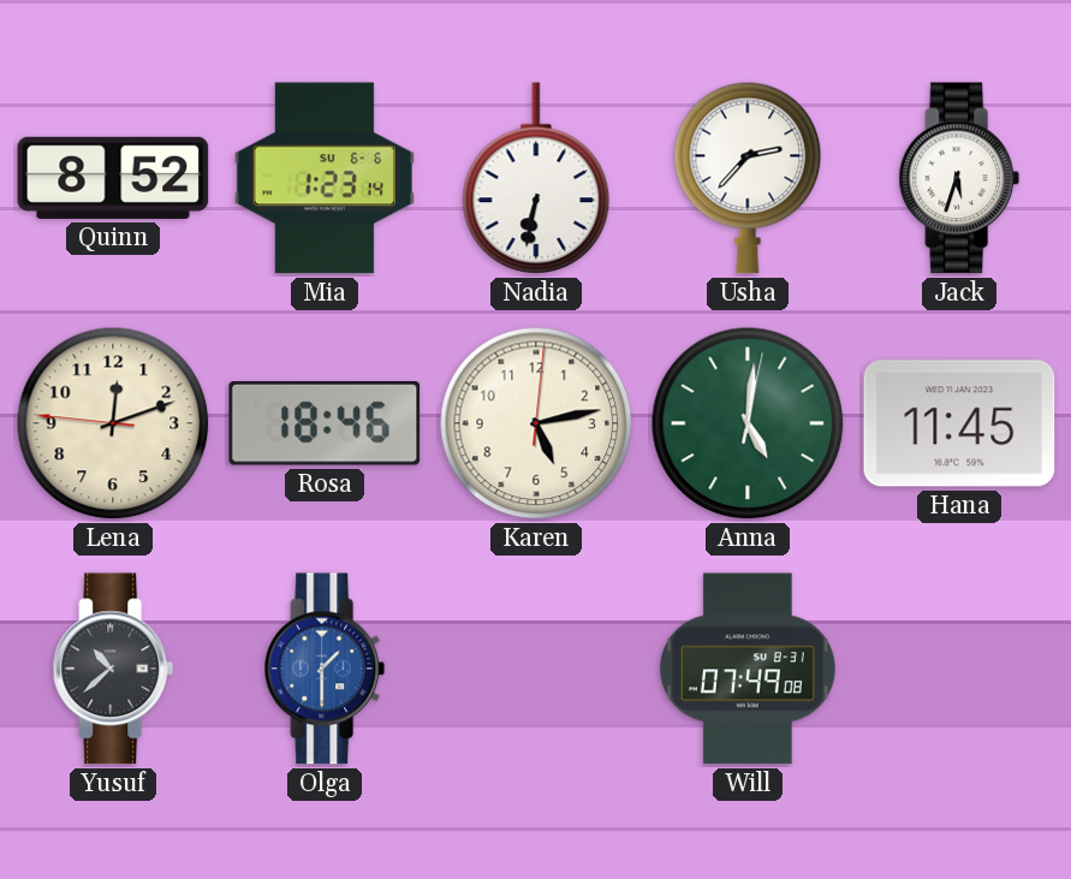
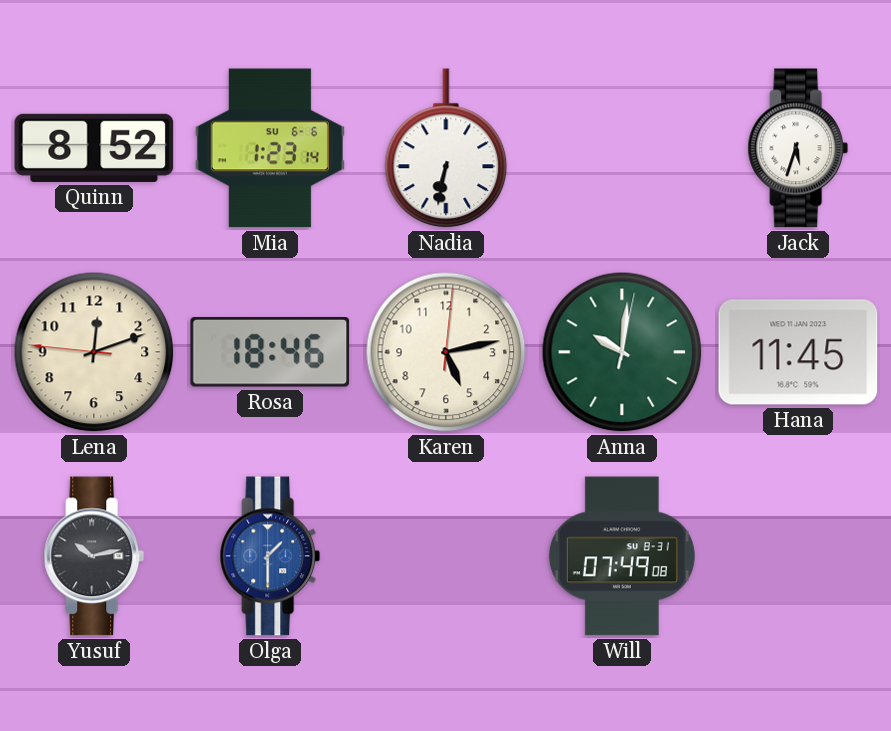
Usha: 2:37 -> none (748, 178)
Anna: 5:01 -> 10:01 (622, 352)
Yusuf: 10:38 -> 10:13 (94, 556)
